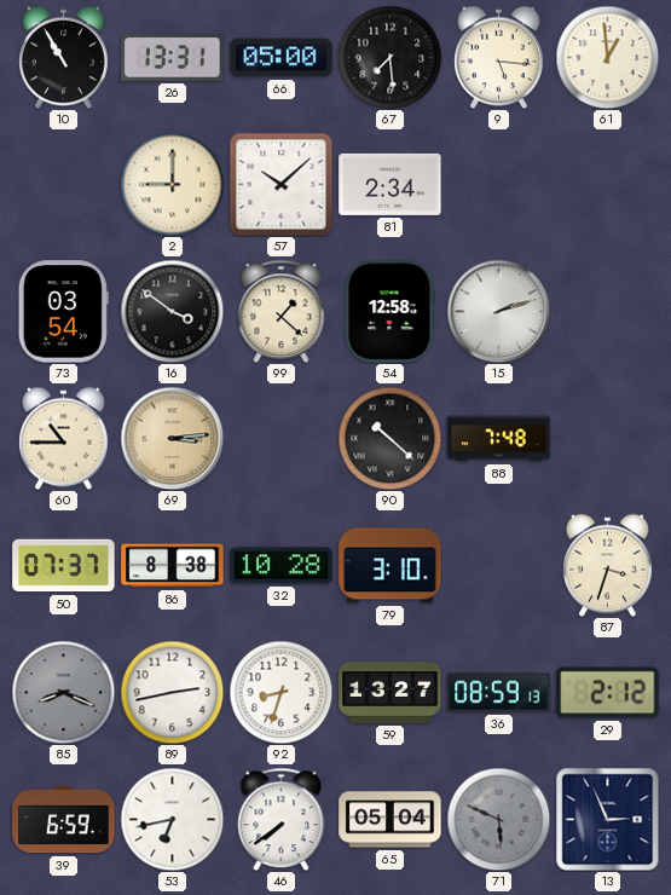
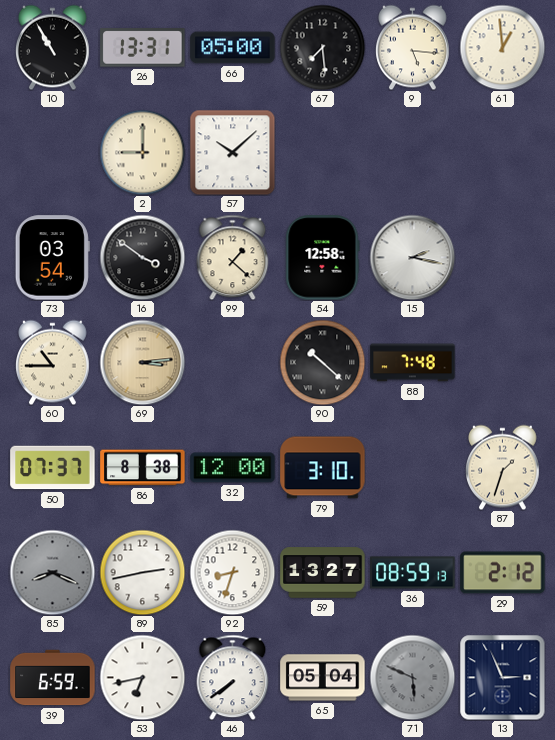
81: 2:34 -> none (391, 184)
15: 2:12 -> 2:17 (412, 257)
32: 10:28 -> 12:00 (233, 468)
87: 3:33 -> 1:33 (503, 467)
